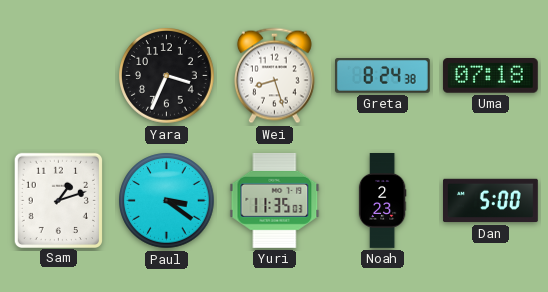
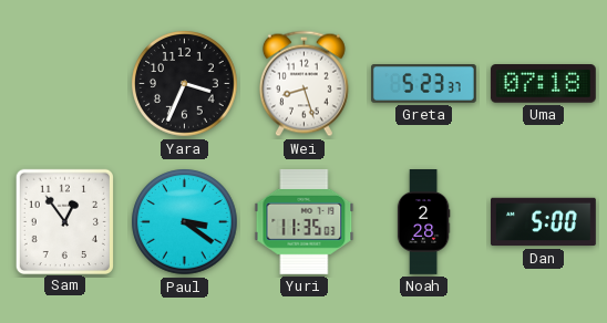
Greta: 8:24 -> 5:23 (424, 84)
Sam: 1:12 -> 12:54 (64, 221)
Noah: 2:23 -> 2:28 (423, 222)
